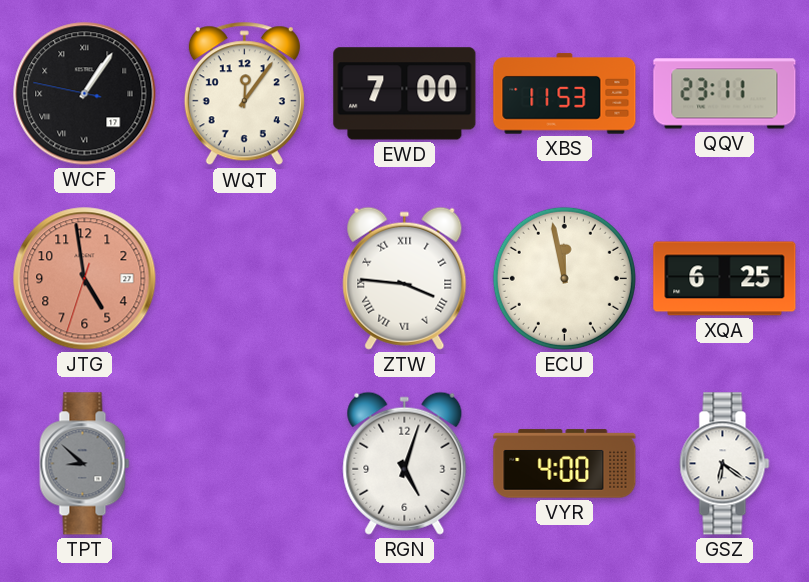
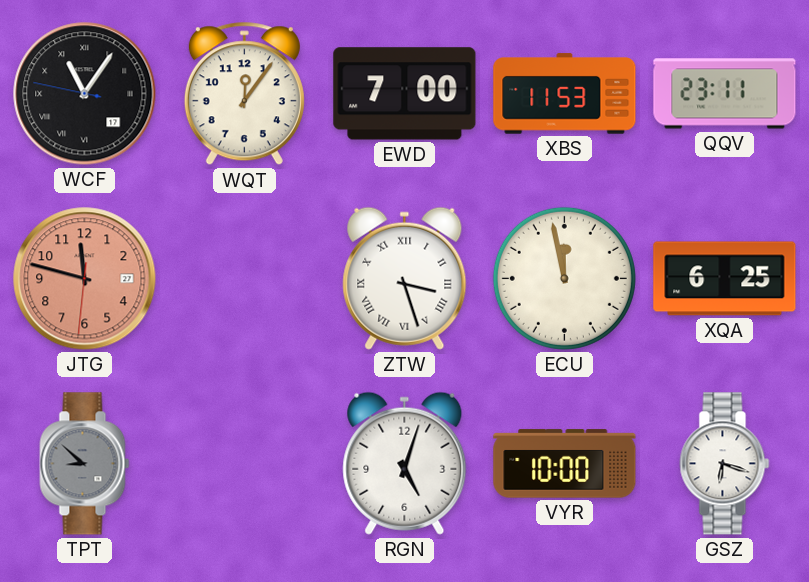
WCF: 1:05 -> 11:05 (85, 94)
JTG: 4:58 -> 11:47 (85, 279)
ZTW: 3:46 -> 3:27 (405, 278)
VYR: 4:00 -> 10:00 (565, 464)
GSZ: 6:21 -> 6:18 (725, 464)
